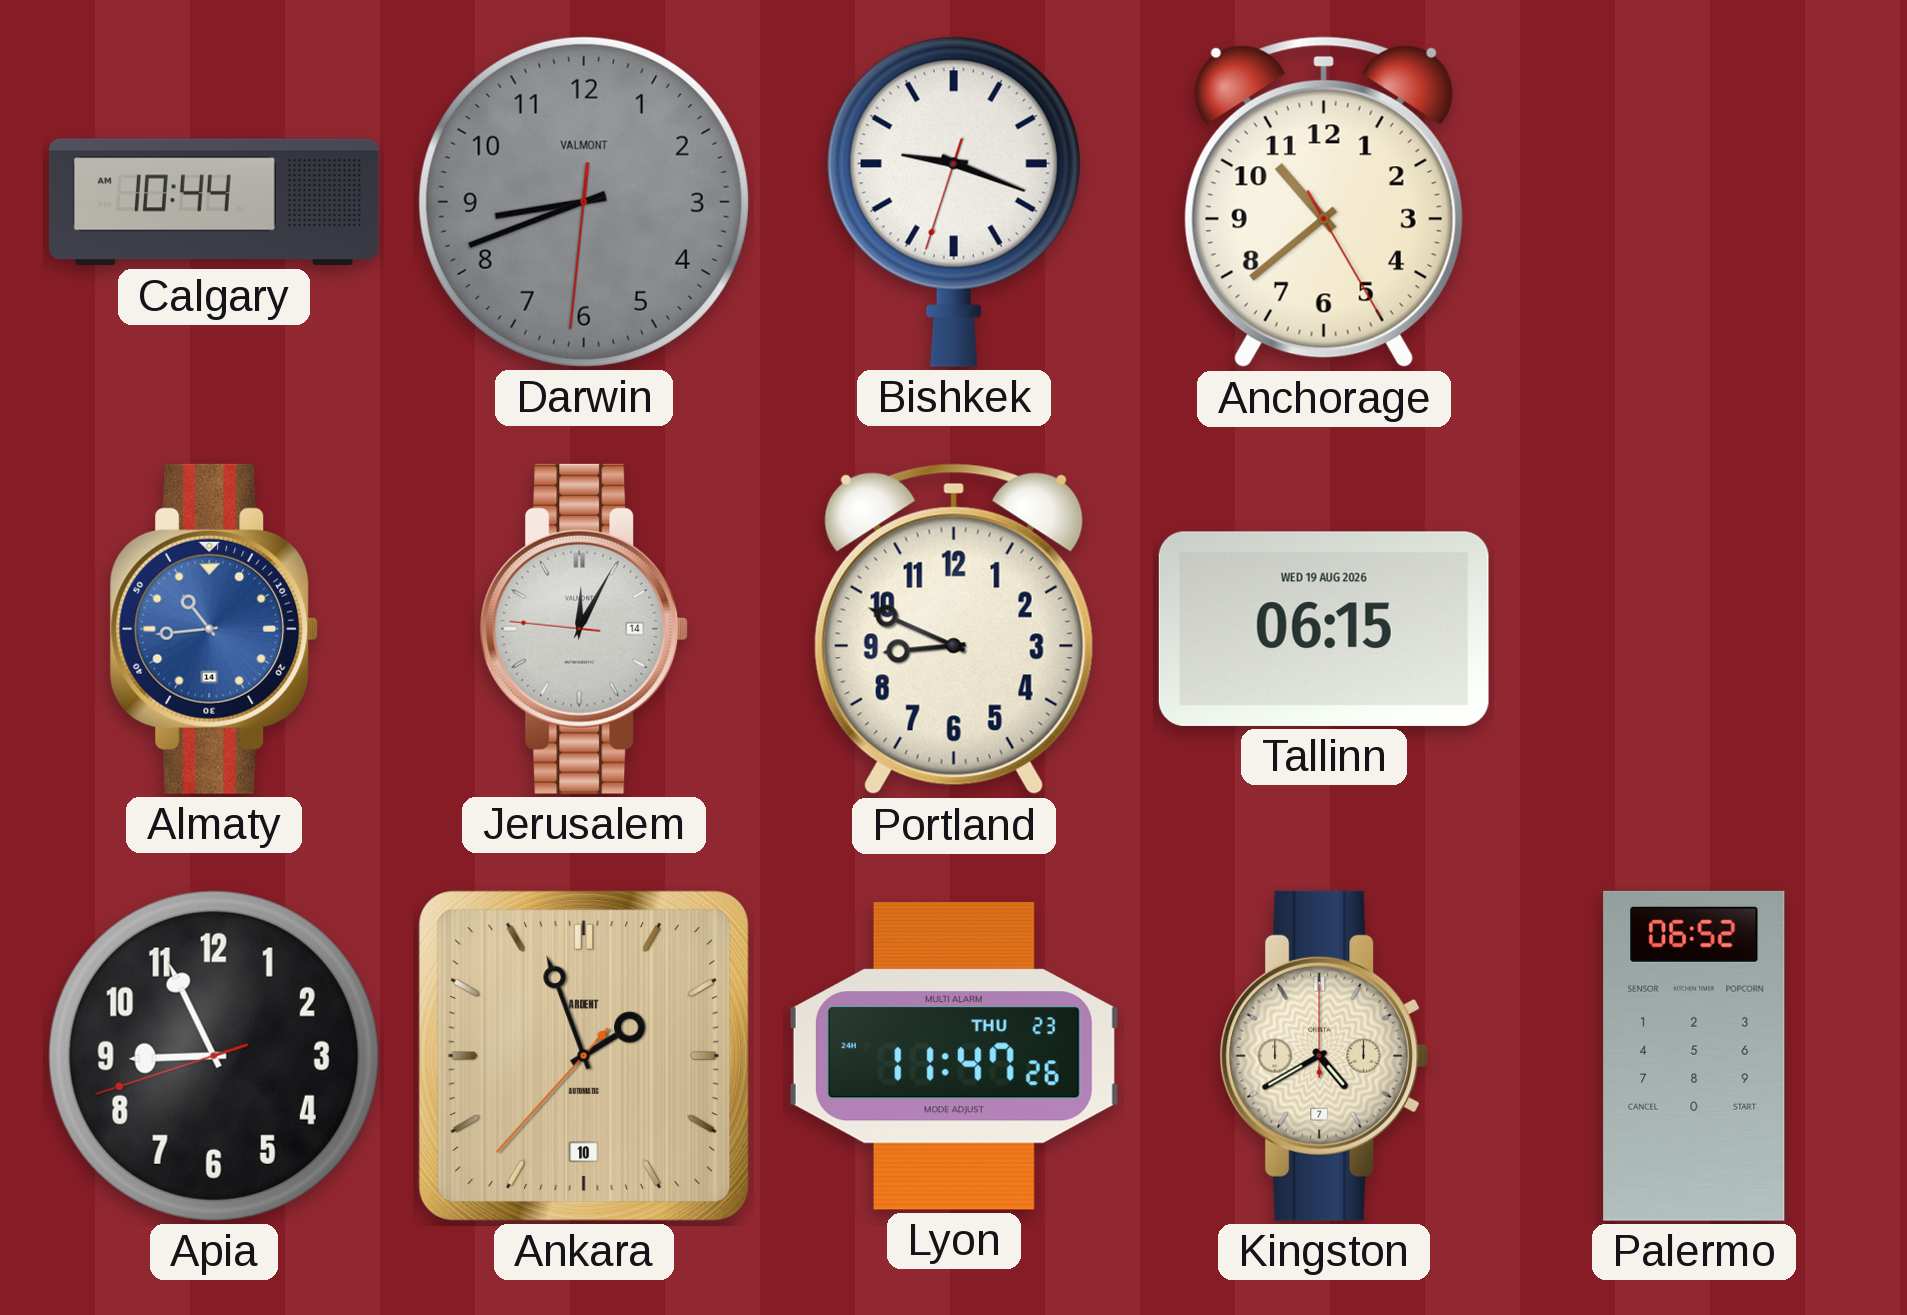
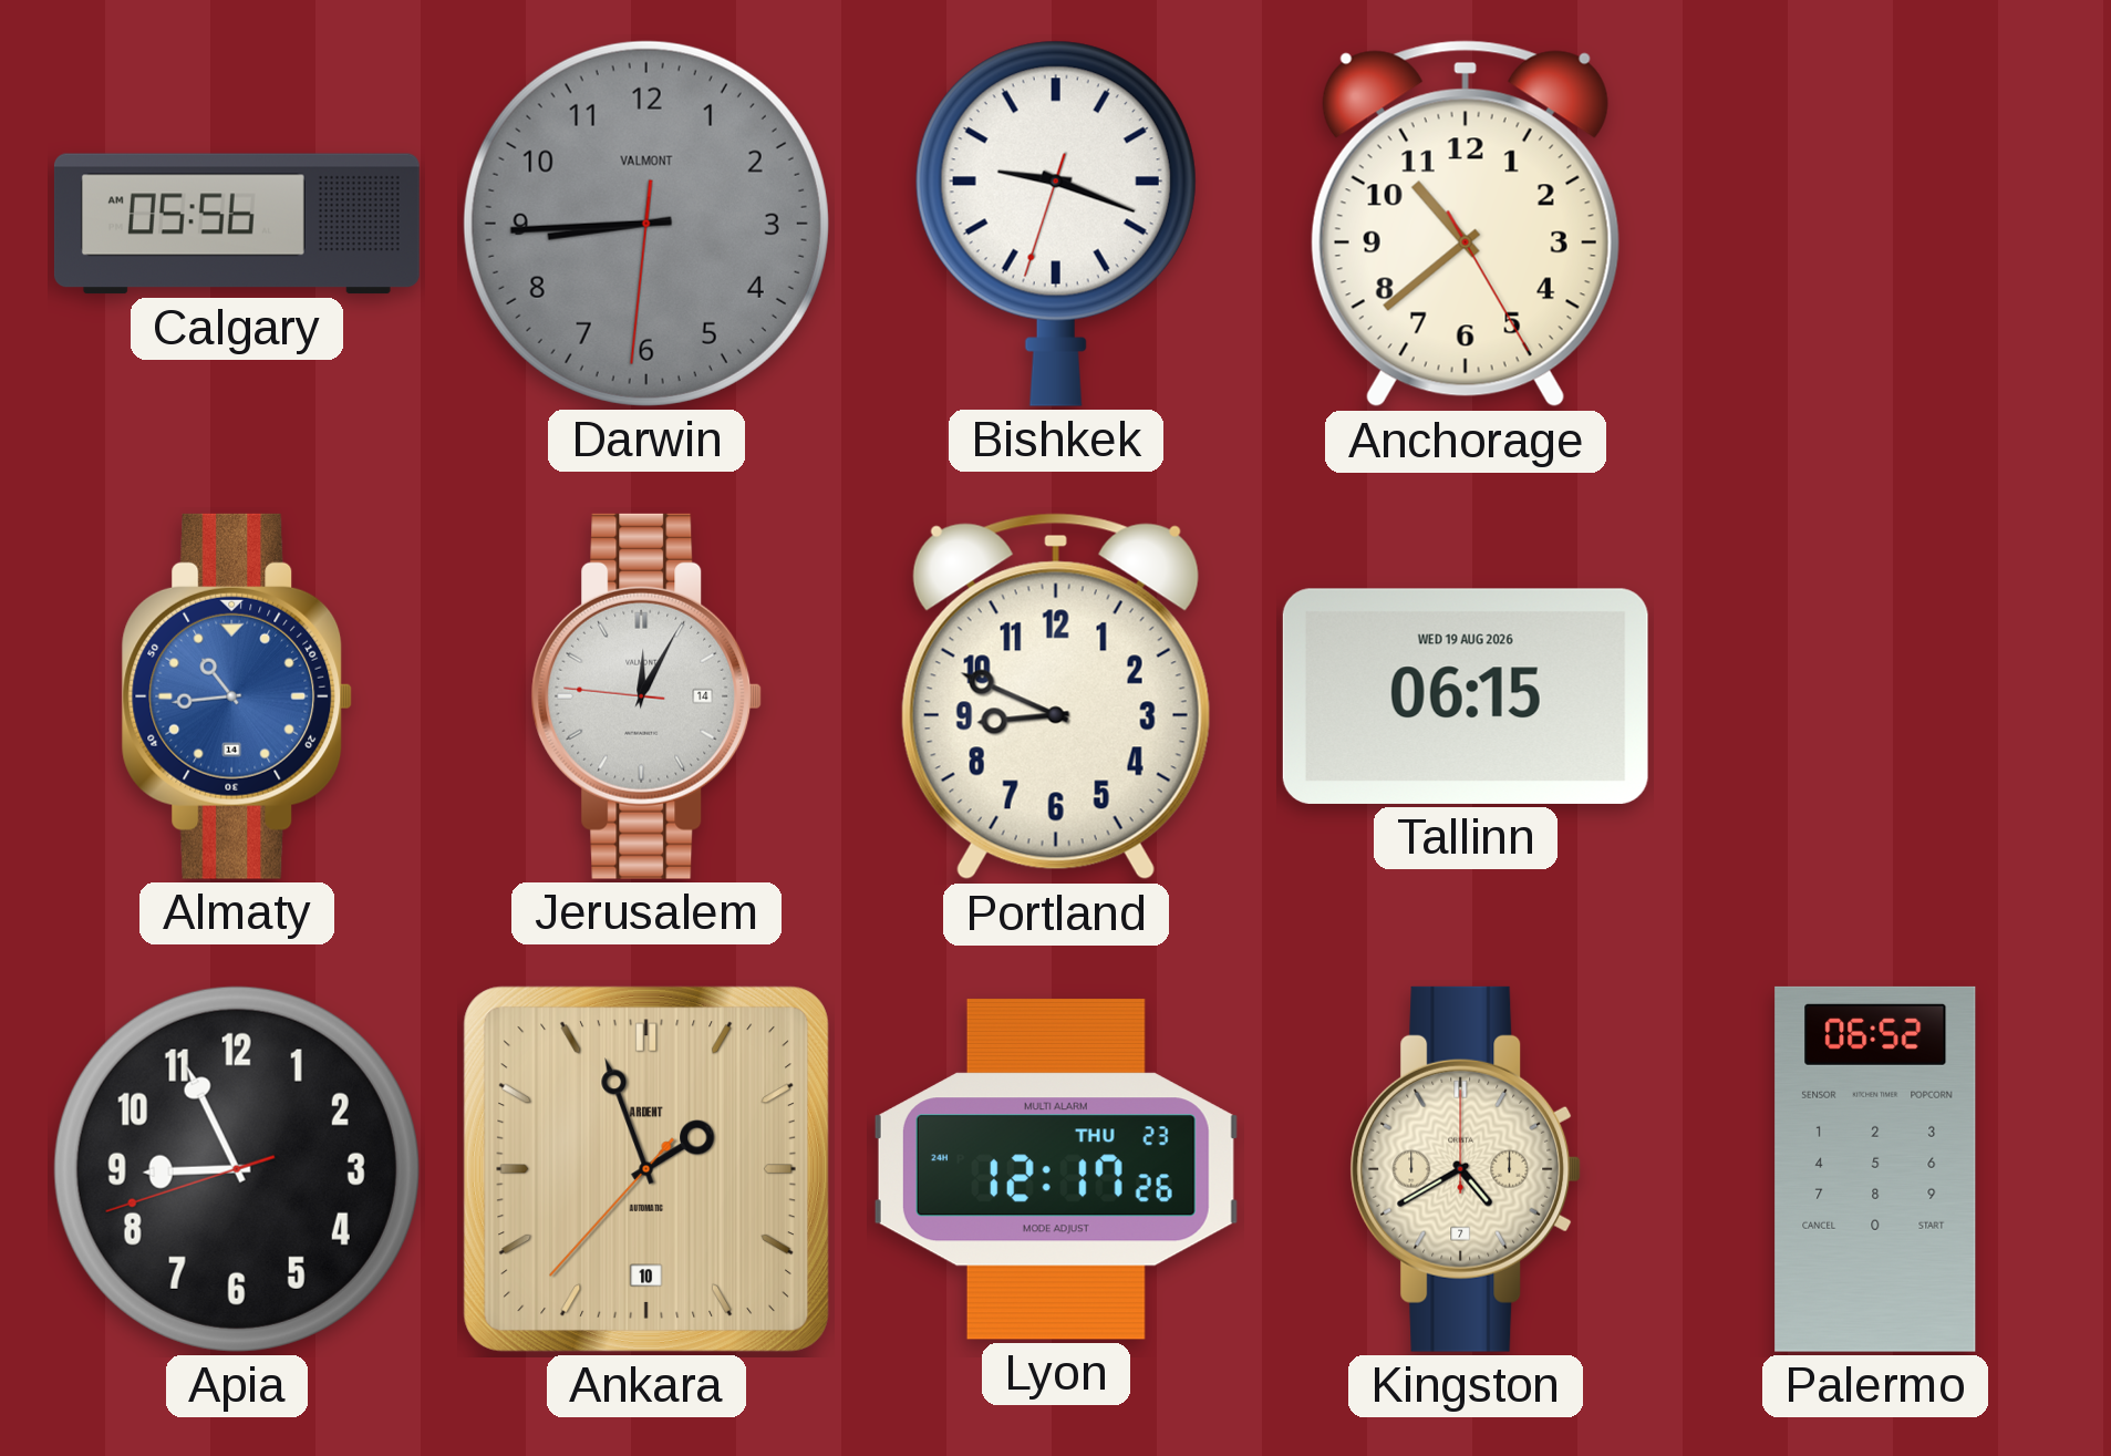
Calgary: 10:44 -> 05:56 (237, 224)
Darwin: 8:41 -> 8:44 (646, 224)
Lyon: 11:47 -> 12:17 (1056, 1169)
